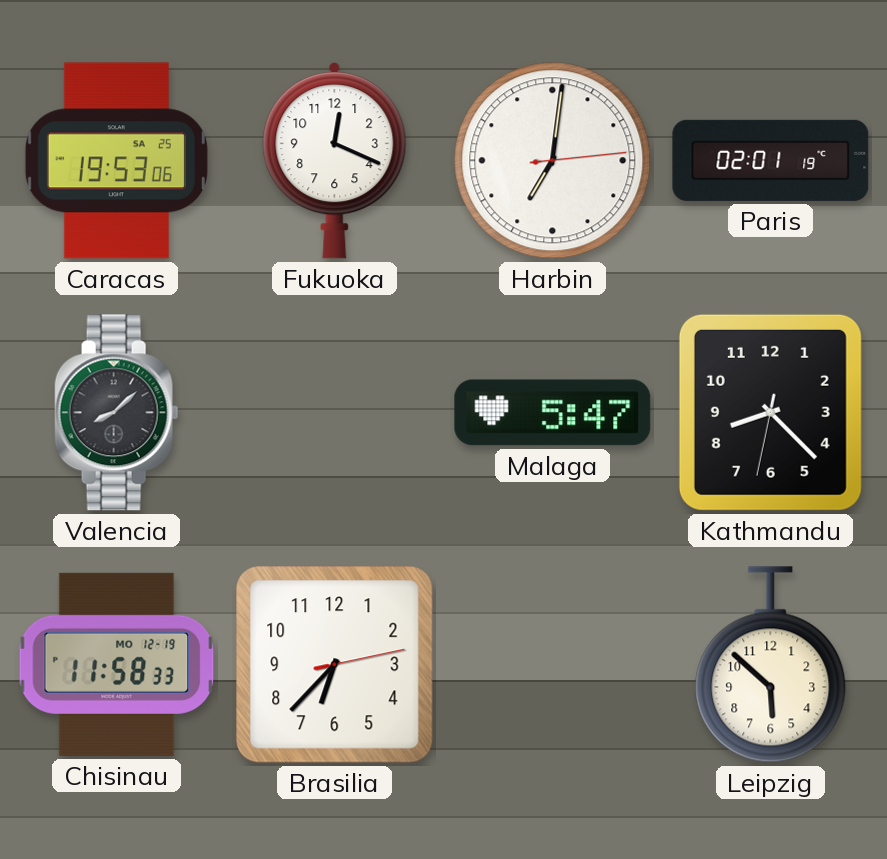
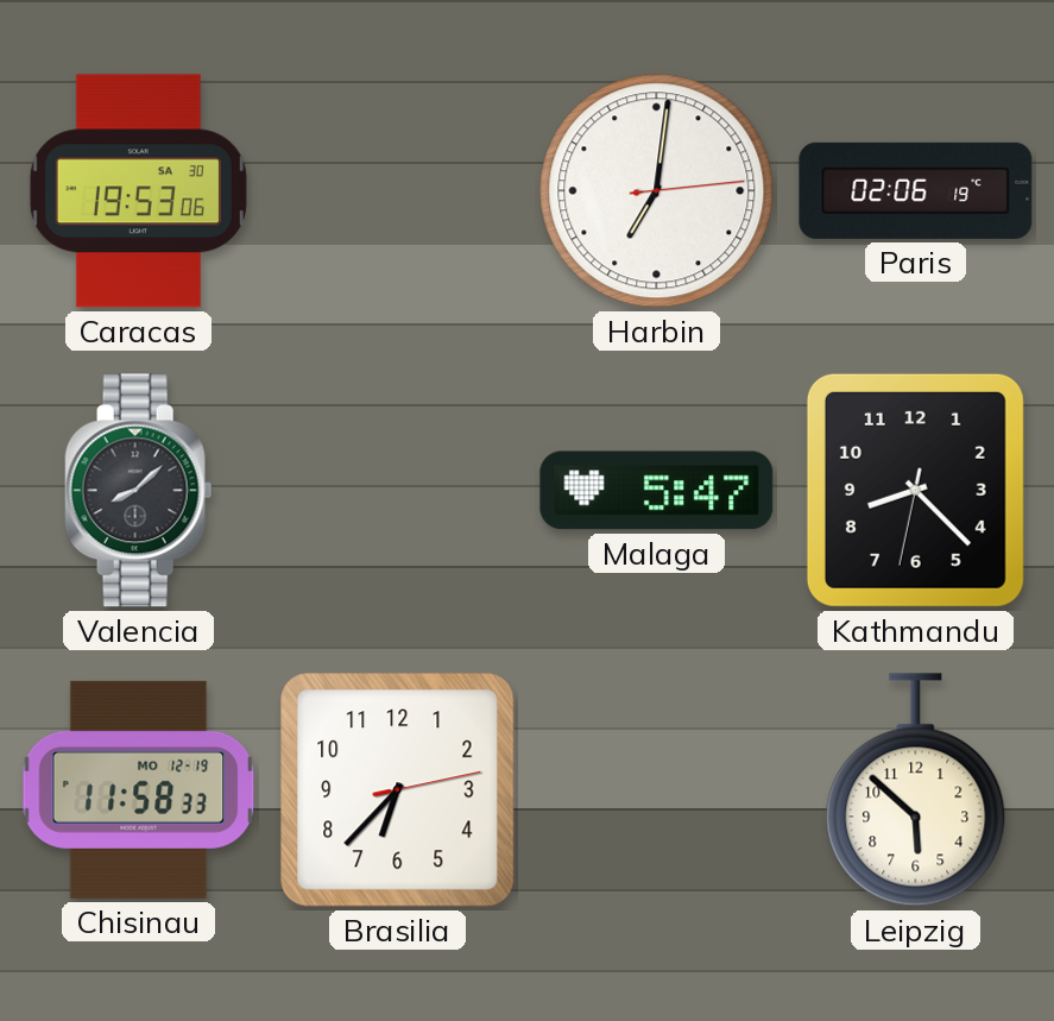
Caracas date: SA 25 -> SA 30 (138, 191)
Fukuoka: 12:19 -> none (335, 161)
Paris: 02:01 -> 02:06 (916, 190)
